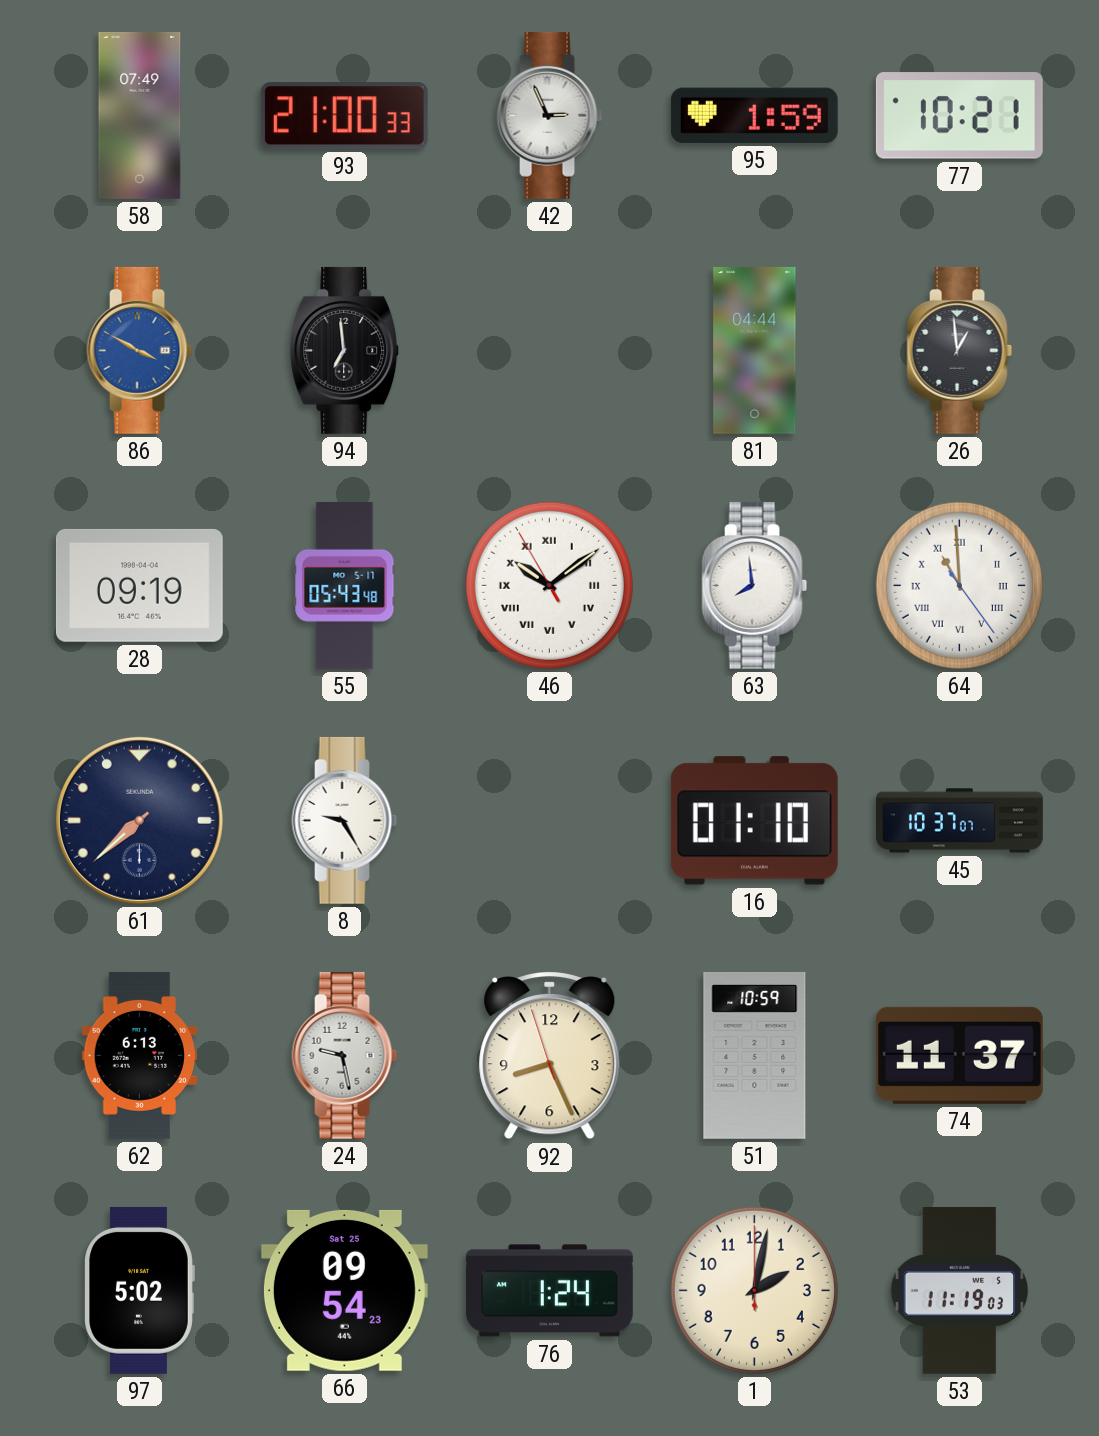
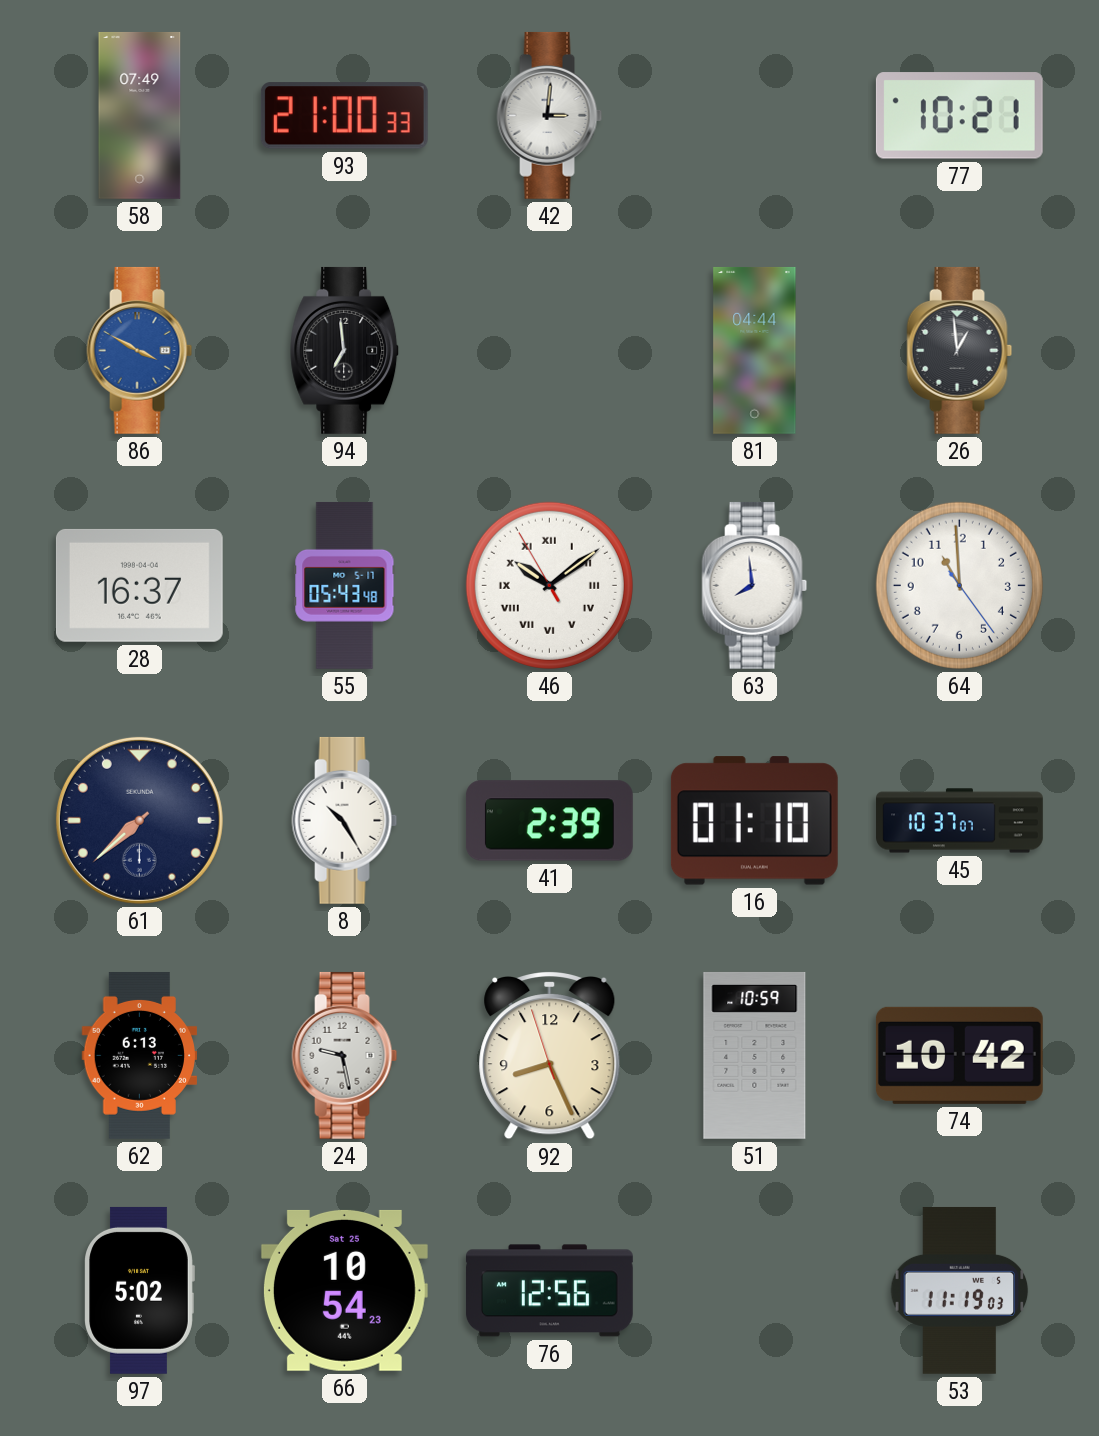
42: 2:56 -> 3:01 (550, 115)
95: 1:59 -> none (754, 115)
28: 09:19 -> 16:37 (139, 585)
64 numerals: Roman -> Arabic (959, 585)
8: 9:25 -> 10:25 (345, 820)
41: none -> 2:39 (549, 821)
74: 11:37 -> 10:42 (959, 1055)
66: 09:54 -> 10:54 (344, 1290)
76: 1:24 -> 12:56 (549, 1291)
1: 2:02 -> none (754, 1290)
